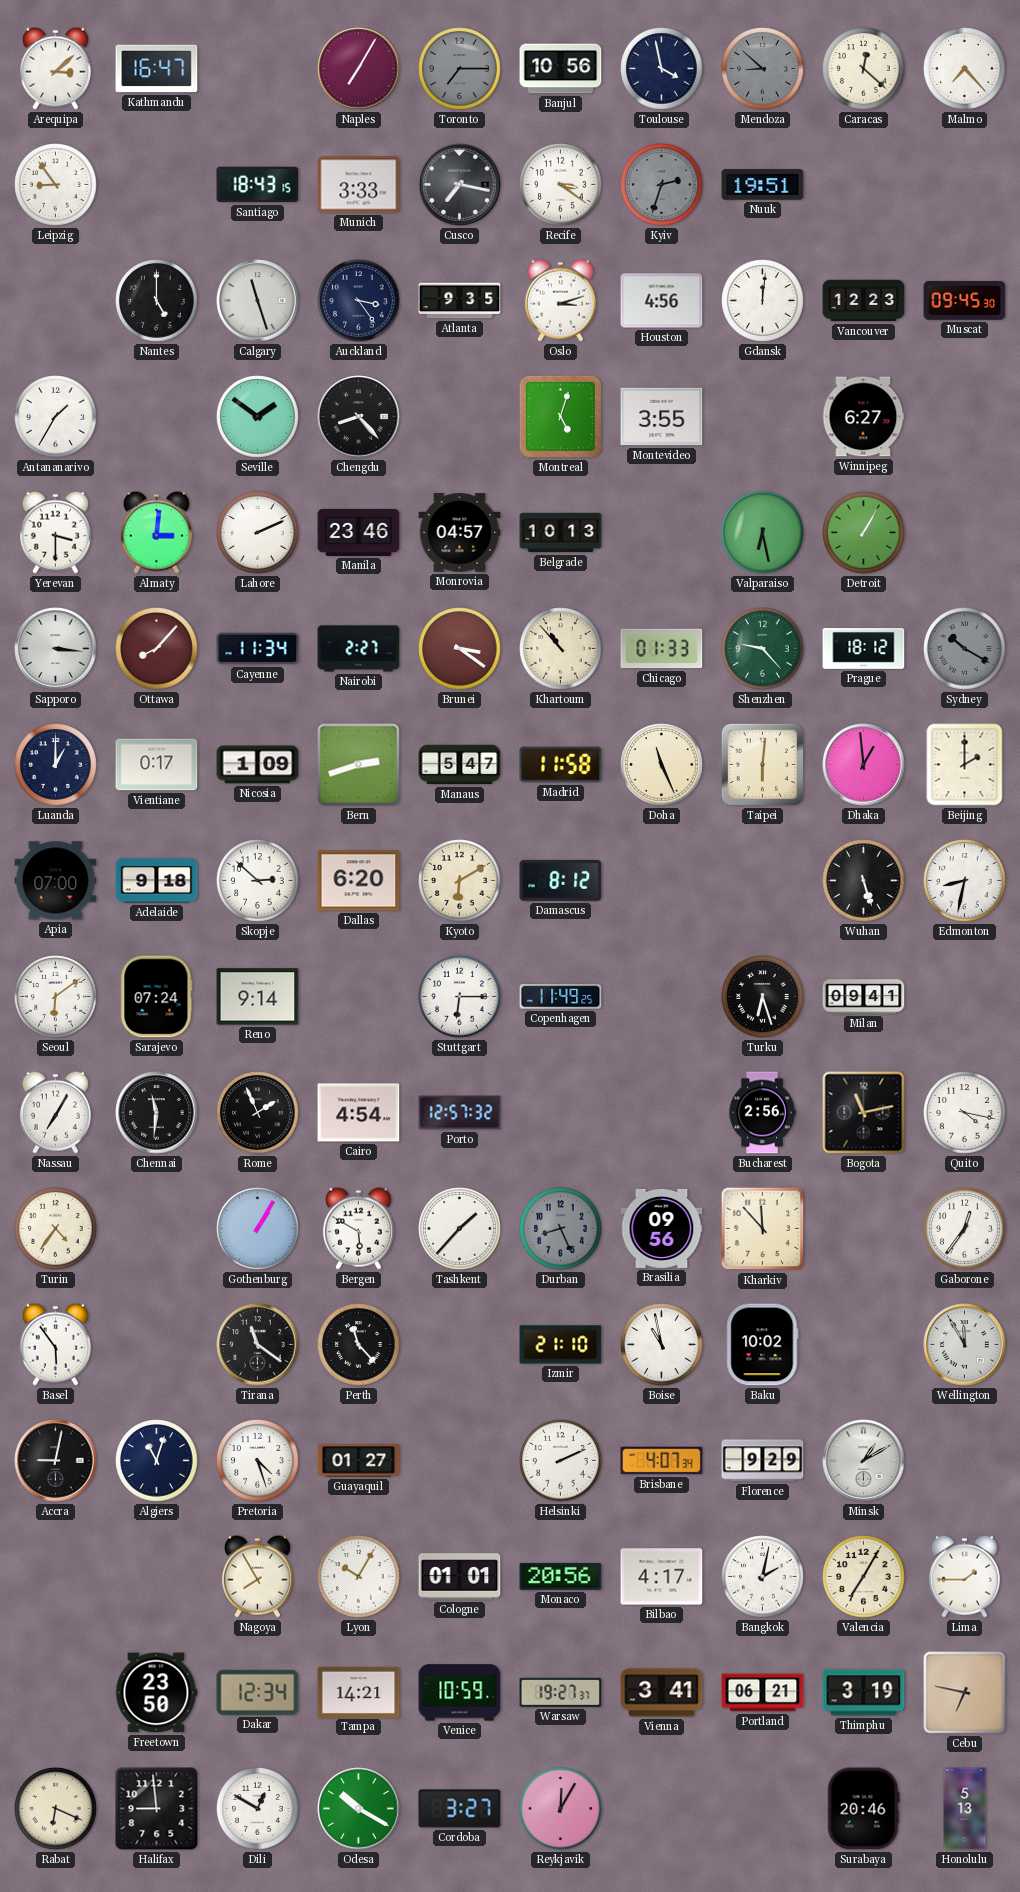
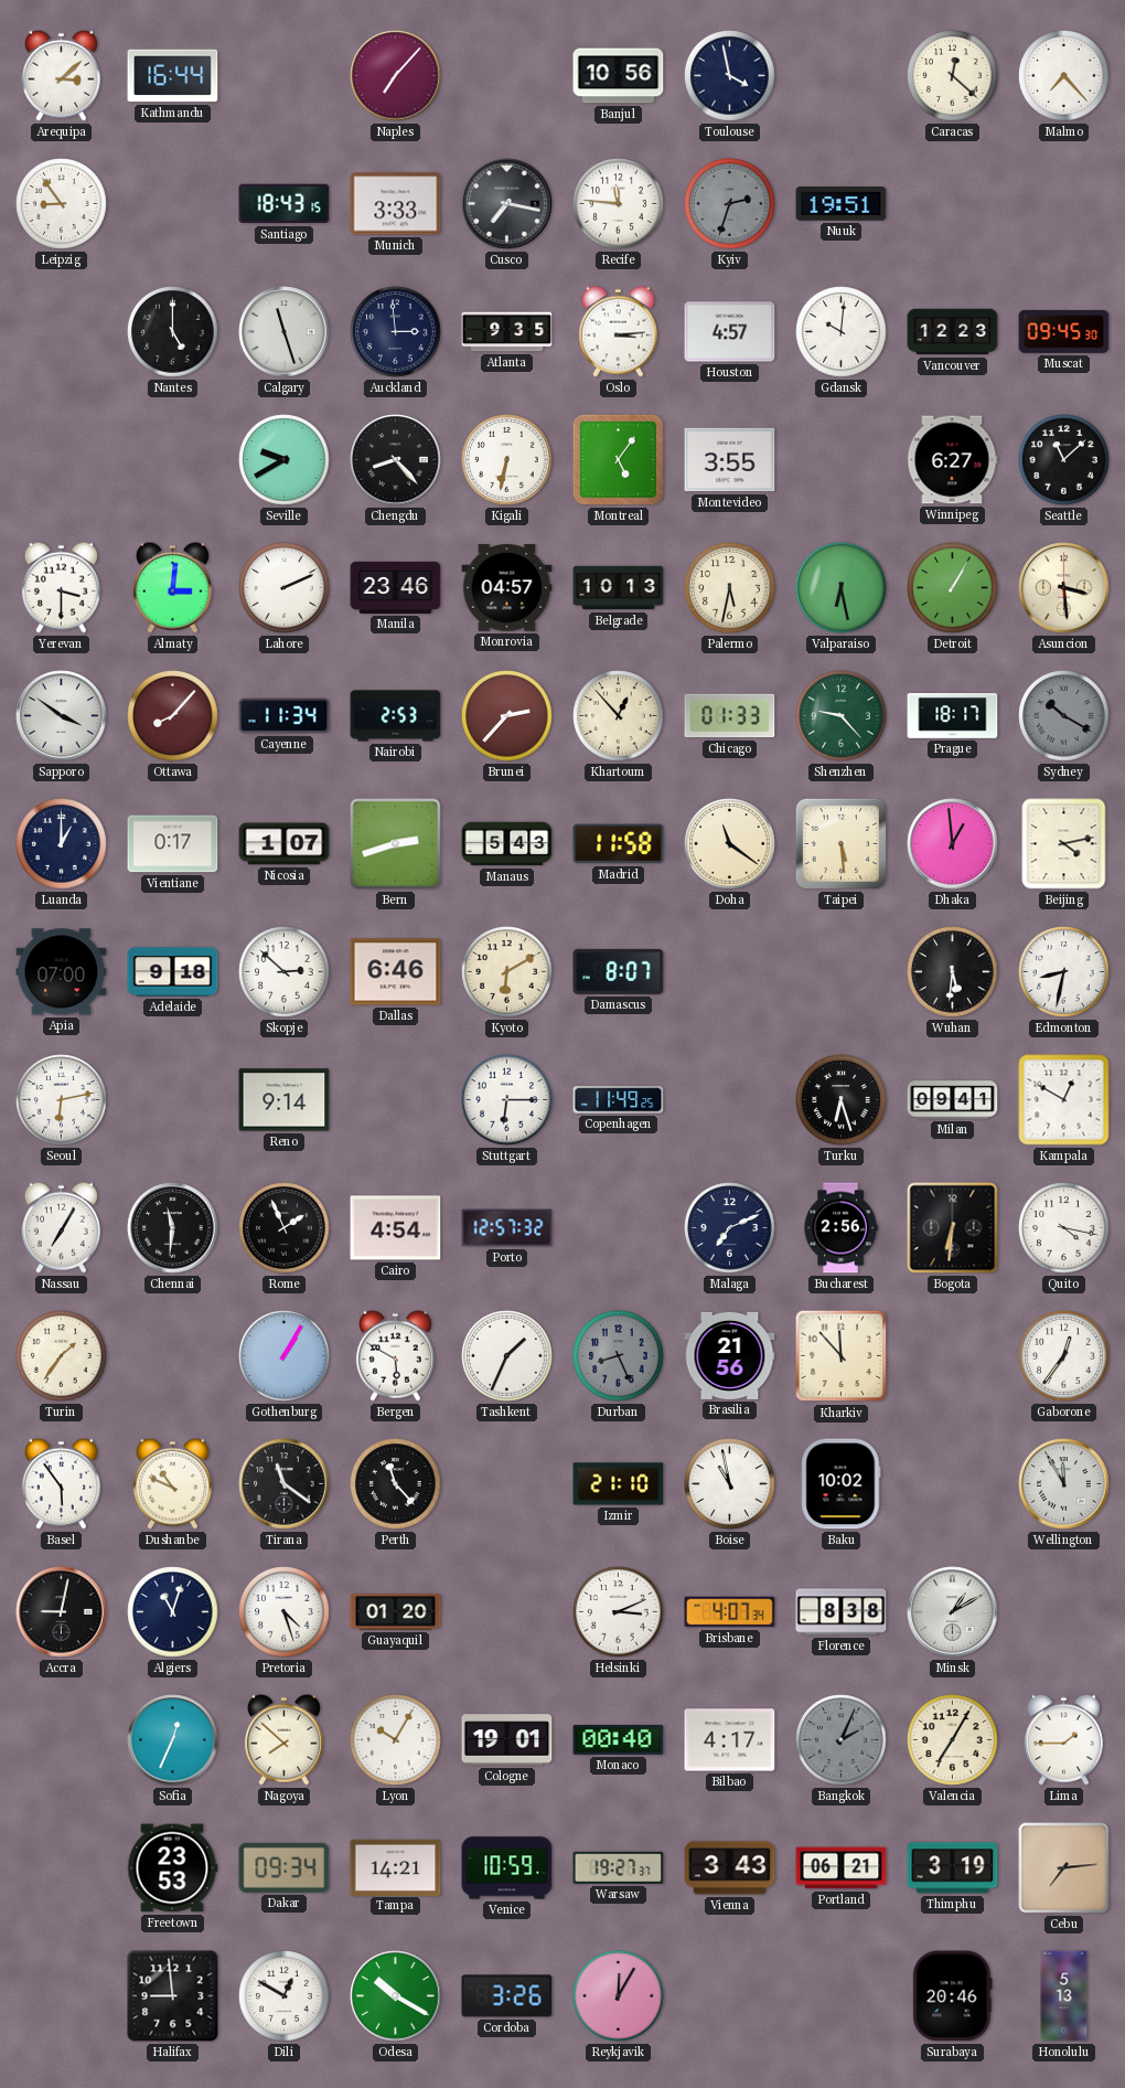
Kathmandu: 16:47 -> 16:44 (173, 76)
Naples: 7:05 -> 7:07 (396, 76)
Toronto: 7:15 -> none (460, 69)
Mendoza: 8:52 -> none (763, 69)
Recife: 3:21 -> 11:46 (619, 204)
Auckland: 3:24 -> 2:59 (396, 332)
Oslo: 3:12 -> 3:14 (618, 331)
Houston: 4:56 -> 4:57 (730, 332)
Gdansk: 12:01 -> 10:01 (842, 332)
Antananarivo: 1:35 -> none (56, 417)
Seville: 1:51 -> 9:40 (285, 460)
Kigali: none -> 6:32 (507, 460)
Montreal: 5:03 -> 5:06 (618, 459)
Seattle: none -> 11:08 (1064, 460)
Palermo: none -> 5:32 (730, 588)
Asuncion: none -> 3:29 (1064, 588)
Sapporo: 3:16 -> 3:51 (62, 716)
Nairobi: 2:27 -> 2:53 (396, 716)
Brunei: 3:21 -> 2:37 (507, 716)
Khartoum: 10:53 -> 12:53 (619, 716)
Prague: 18:12 -> 18:17 (953, 716)
Nicosia: 1:09 -> 1:07 (285, 844)
Manaus: 5:47 -> 5:43 (507, 844)
Doha: 11:26 -> 11:21 (730, 844)
Taipei: 6:01 -> 5:29 (840, 843)
Beijing: 2:00 -> 4:13 (1064, 844)
Dallas: 6:20 -> 6:46 (396, 972)
Damascus: 8:12 -> 8:07 (619, 971)
Wuhan: 5:27 -> 5:31 (953, 972)
Seoul: 6:09 -> 6:13 (62, 1100)
Sarajevo: 07:24 -> none (157, 997)
Kampala: none -> 12:50 (1064, 1100)
Malaga: none -> 7:11 (730, 1228)
Bogota: 11:13 -> 6:31 (953, 1228)
Turin: 4:36 -> 1:36 (62, 1356)
Tashkent: 1:37 -> 1:34 (507, 1356)
Brasilia: 09:56 -> 21:56 (730, 1355)
Dushanbe: none -> 10:49 (172, 1483)
Guayaquil: 01:27 -> 01:20 (396, 1612)
Helsinki: 2:11 -> 3:11 (619, 1612)
Florence: 9:29 -> 8:38 (842, 1612)
Sofia: none -> 12:34 (173, 1740)
Nagoya: 7:55 -> 7:52 (283, 1739)
Cologne: 01:01 -> 19:01 (507, 1740)
Monaco: 20:56 -> 00:40 (619, 1739)
Bangkok: 2:02 -> 2:04 (842, 1740)
Bangkok dial: white -> grey (842, 1740)
Freetown: 23:50 -> 23:53 (172, 1868)
Dakar: 12:34 -> 09:34 (285, 1867)
Vienna: 3:41 -> 3:43 (730, 1868)
Cebu: 6:47 -> 7:14 (1064, 1868)
Rabat: 6:19 -> none (56, 1809)
Cordoba: 3:27 -> 3:26 (507, 1996)
